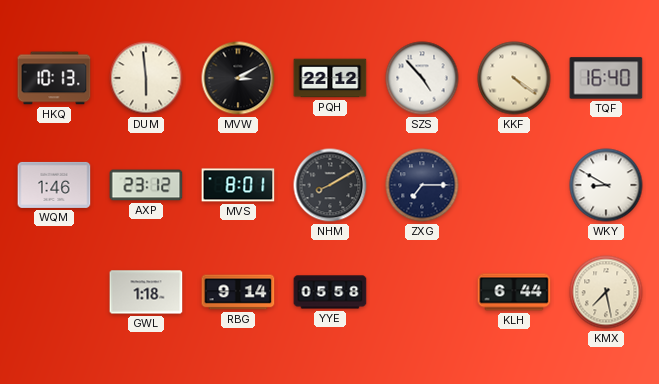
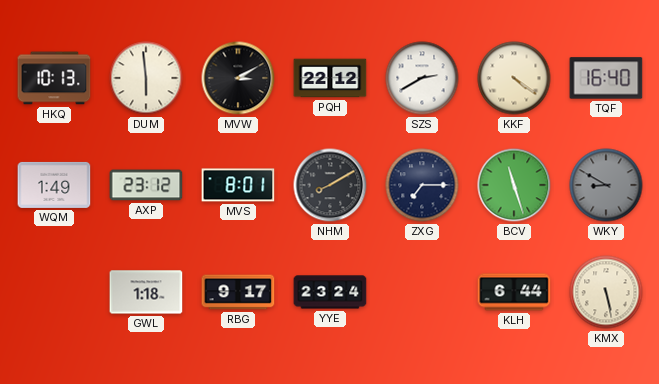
SZS: 4:53 -> 2:40 (422, 78)
WQM: 1:46 -> 1:49 (54, 185)
BCV: none -> 11:27 (514, 185)
WKY dial: white -> grey (606, 185)
RBG: 9:14 -> 9:17 (238, 292)
YYE: 05:58 -> 23:24 (330, 292)
KMX: 7:28 -> 5:28 (606, 292)
